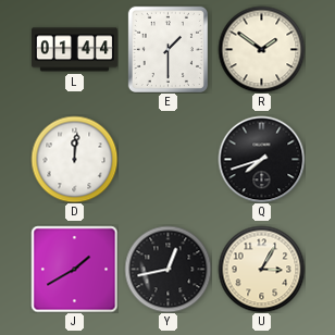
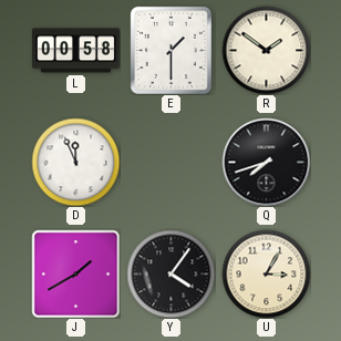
L: 01:44 -> 00:58 (75, 51)
D: 12:01 -> 11:56 (75, 162)
Y: 12:43 -> 4:06 (170, 273)
